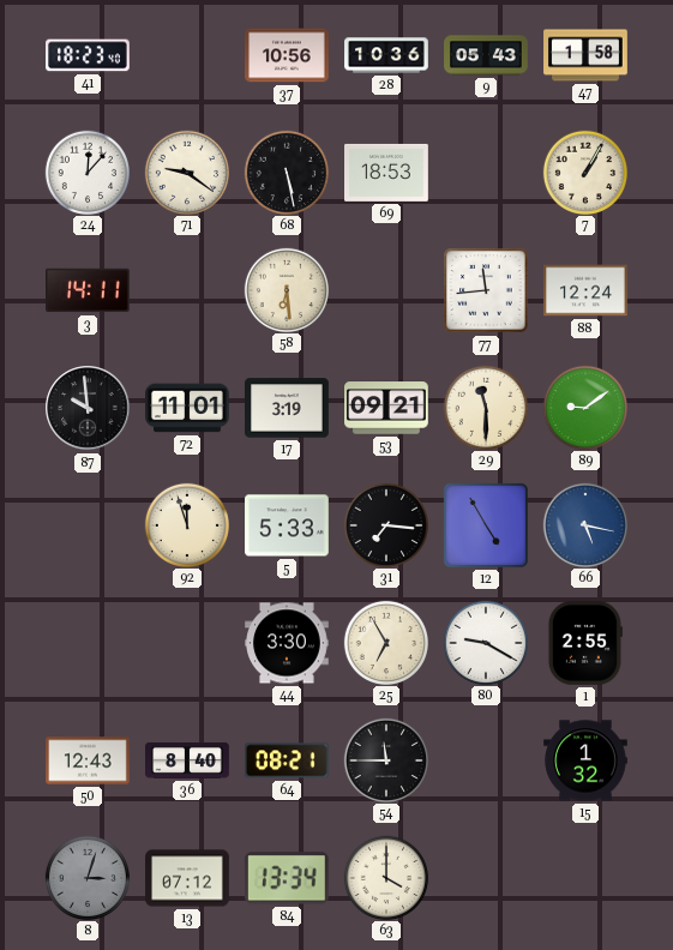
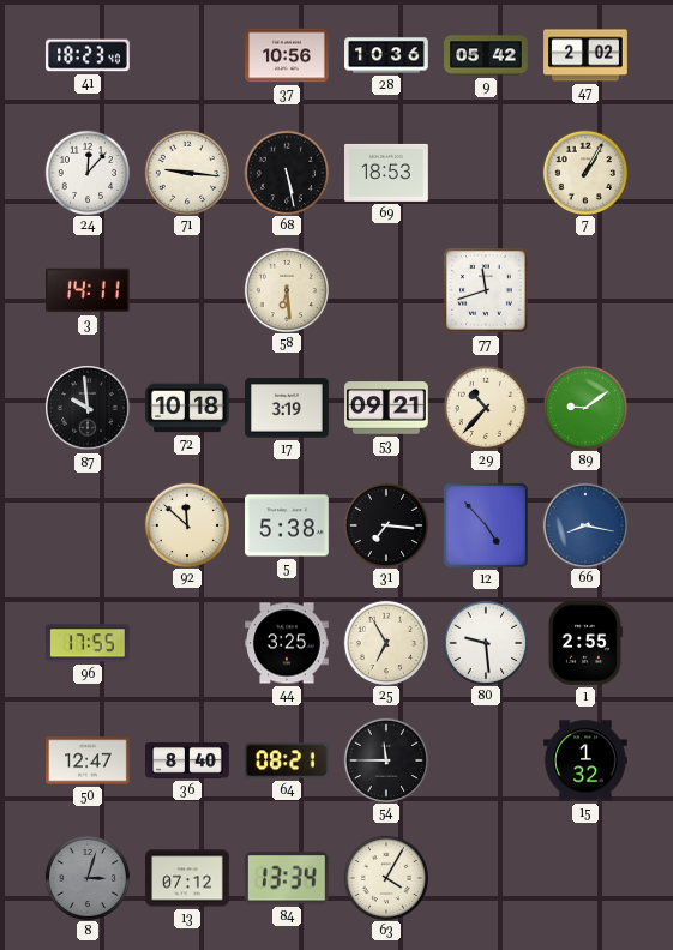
9: 05:43 -> 05:42 (486, 55)
47: 1:58 -> 2:02 (585, 55)
71: 9:21 -> 9:16 (186, 172)
77: 11:44 -> 11:42 (486, 290)
88: 12:24 -> none (587, 290)
72: 11:01 -> 10:18 (188, 408)
29: 11:30 -> 10:37 (485, 407)
92: 11:57 -> 11:52 (186, 524)
5: 5:33 -> 5:38 (288, 525)
12: 4:55 -> 4:53 (486, 525)
66: 5:17 -> 8:17 (584, 524)
96: none -> 17:55 (88, 643)
44: 3:30 -> 3:25 (288, 643)
80: 9:20 -> 9:29 (485, 642)
50: 12:43 -> 12:47 (89, 760)
63: 4:00 -> 4:05 (385, 877)
